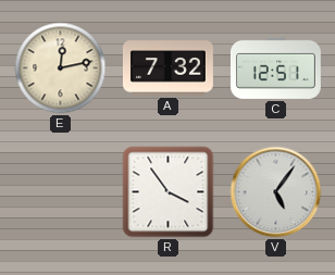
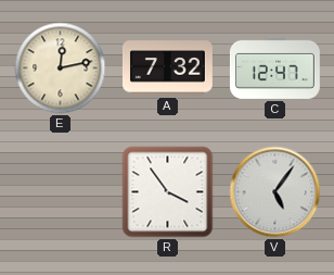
C: 12:51 -> 12:47 (274, 67)
